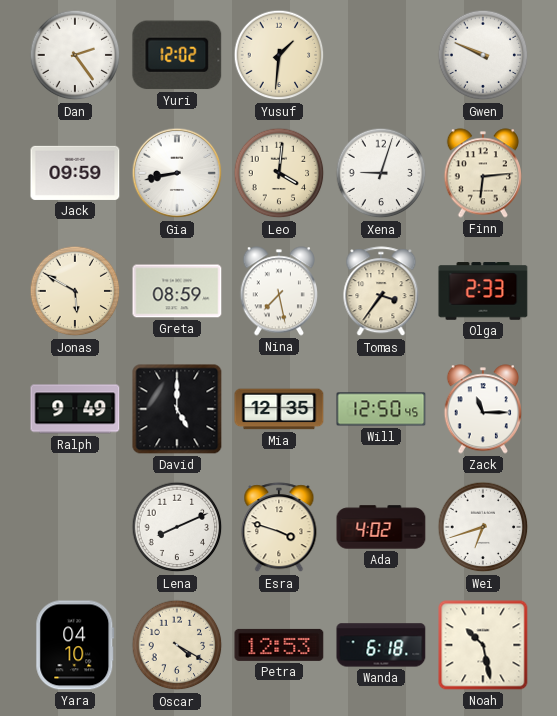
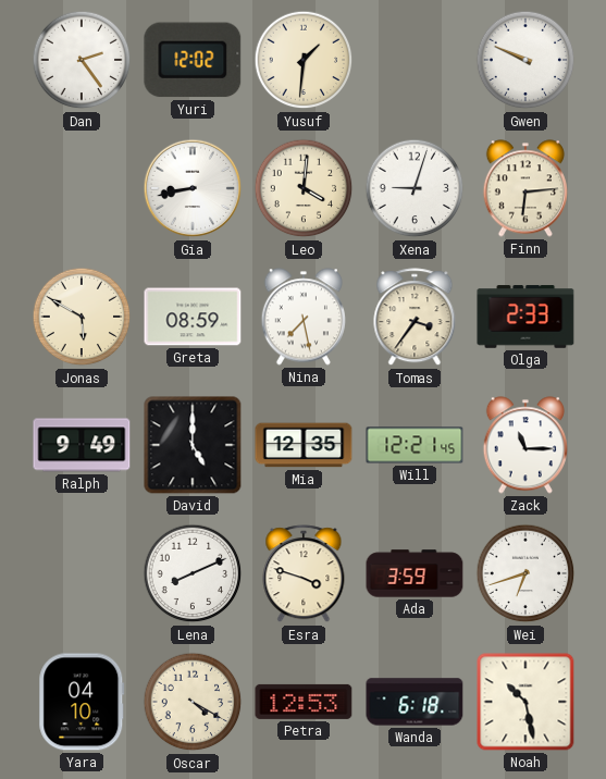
Jack: 09:59 -> none (75, 173)
Will: 12:50 -> 12:21 (415, 445)
Ada: 4:02 -> 3:59 (415, 573)
